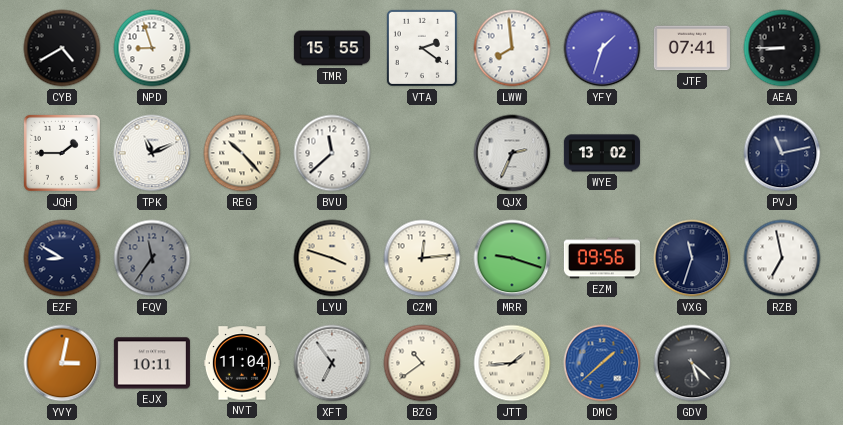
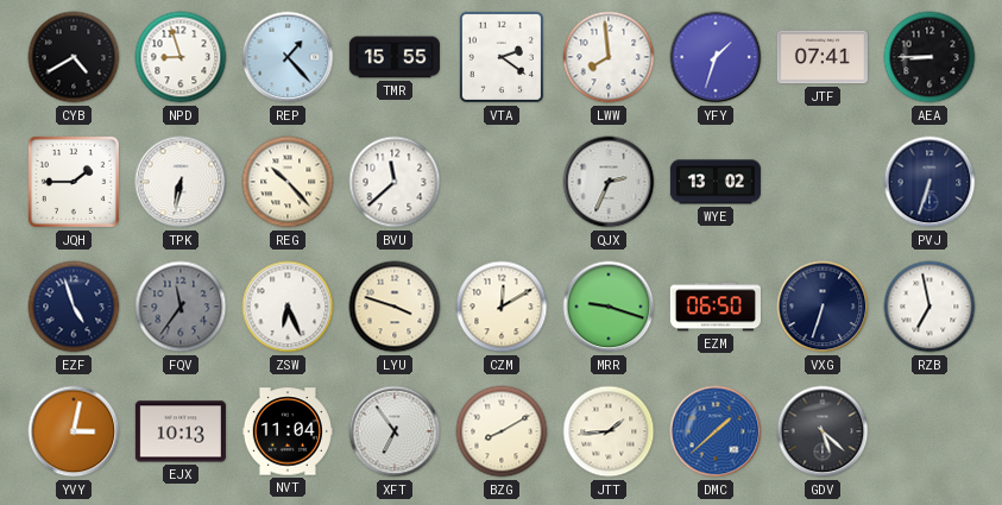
REP: none -> 1:23 (288, 57)
TPK: 11:11 -> 6:32 (181, 182)
PVJ: 11:13 -> 6:33 (929, 182)
EZF: 8:50 -> 4:57 (74, 307)
ZSW: none -> 6:26 (288, 307)
CZM: 12:14 -> 12:10 (502, 307)
EZM: 09:56 -> 06:50 (716, 307)
VXG: 11:33 -> 6:33 (823, 307)
EJX: 10:11 -> 10:13 (181, 431)
BZG: 10:39 -> 8:10 (502, 431)
